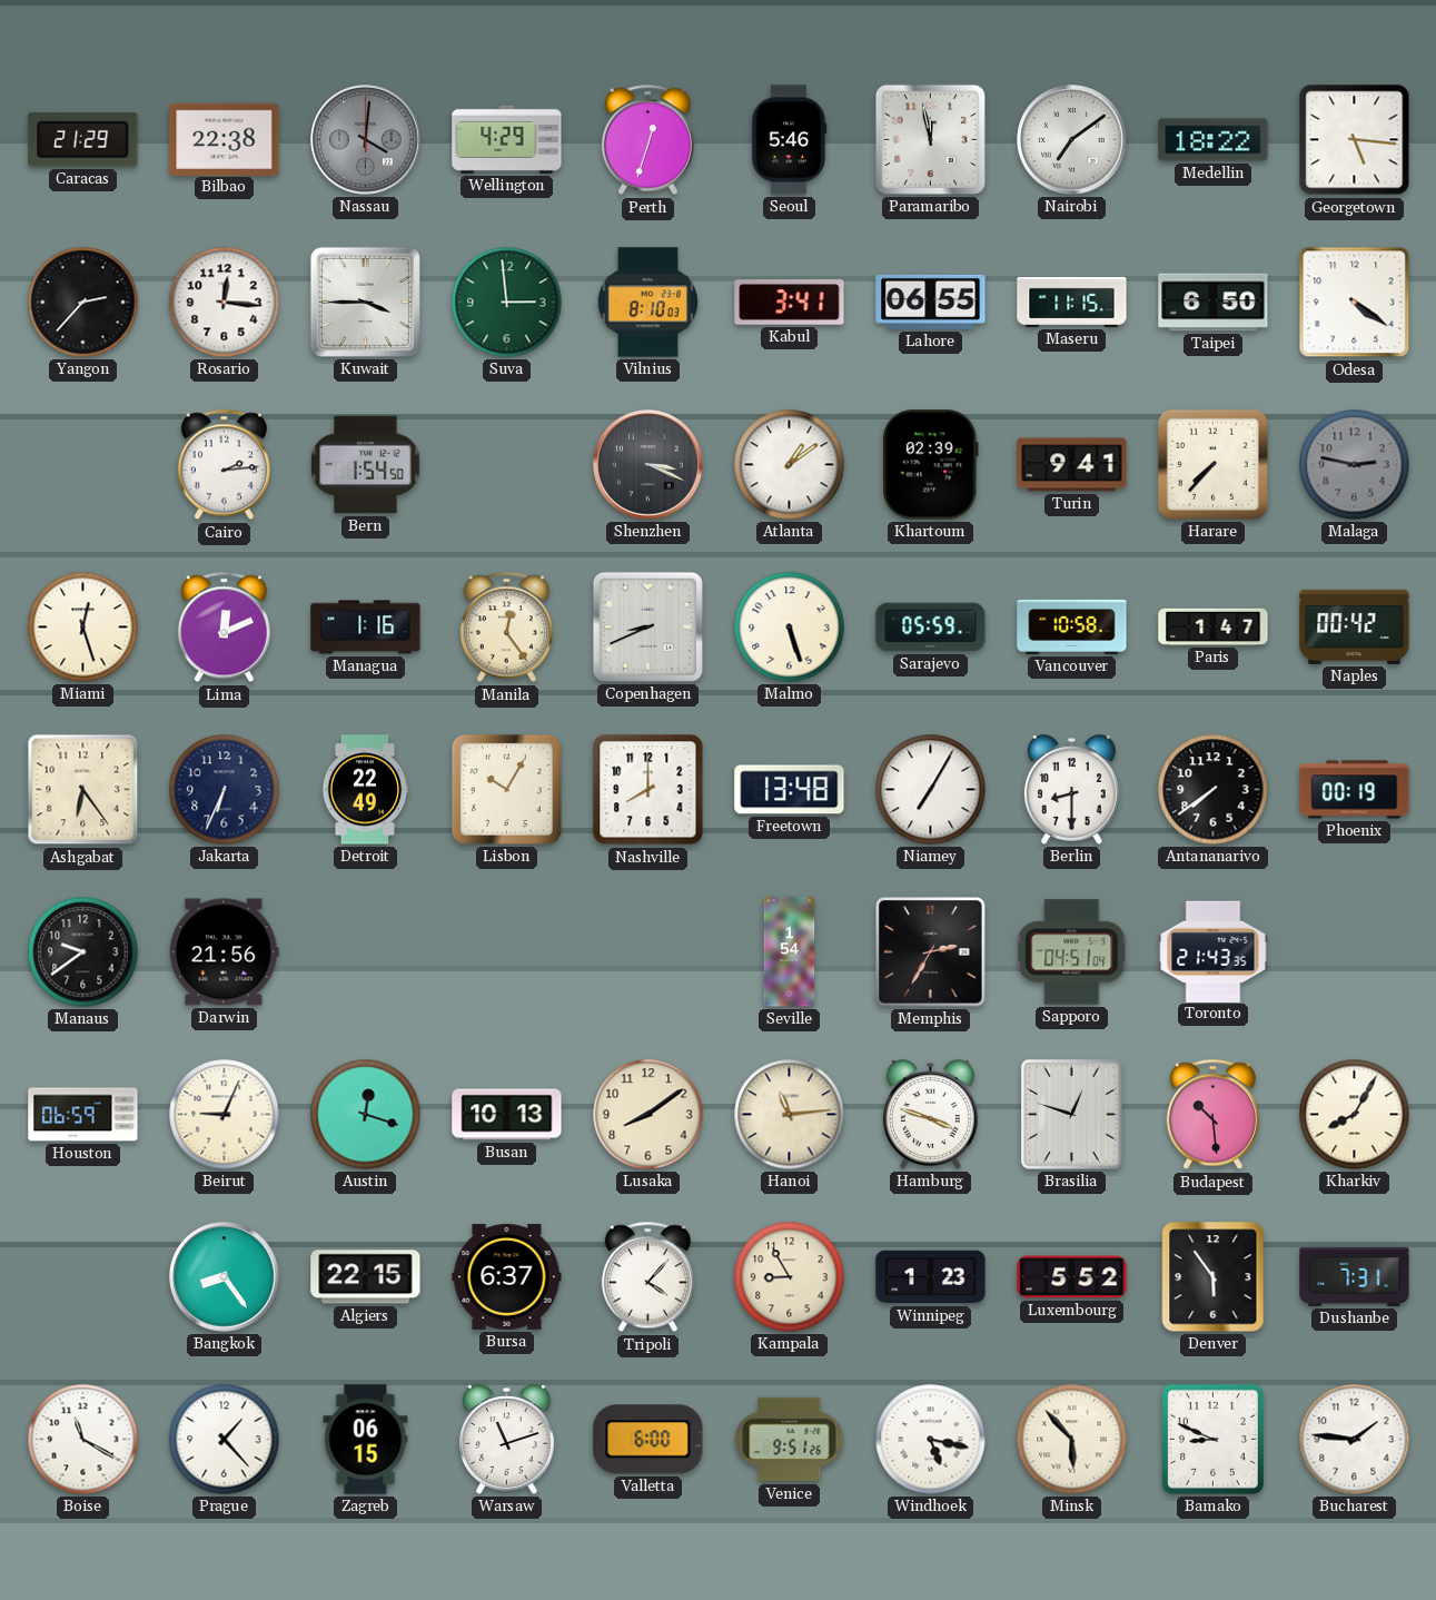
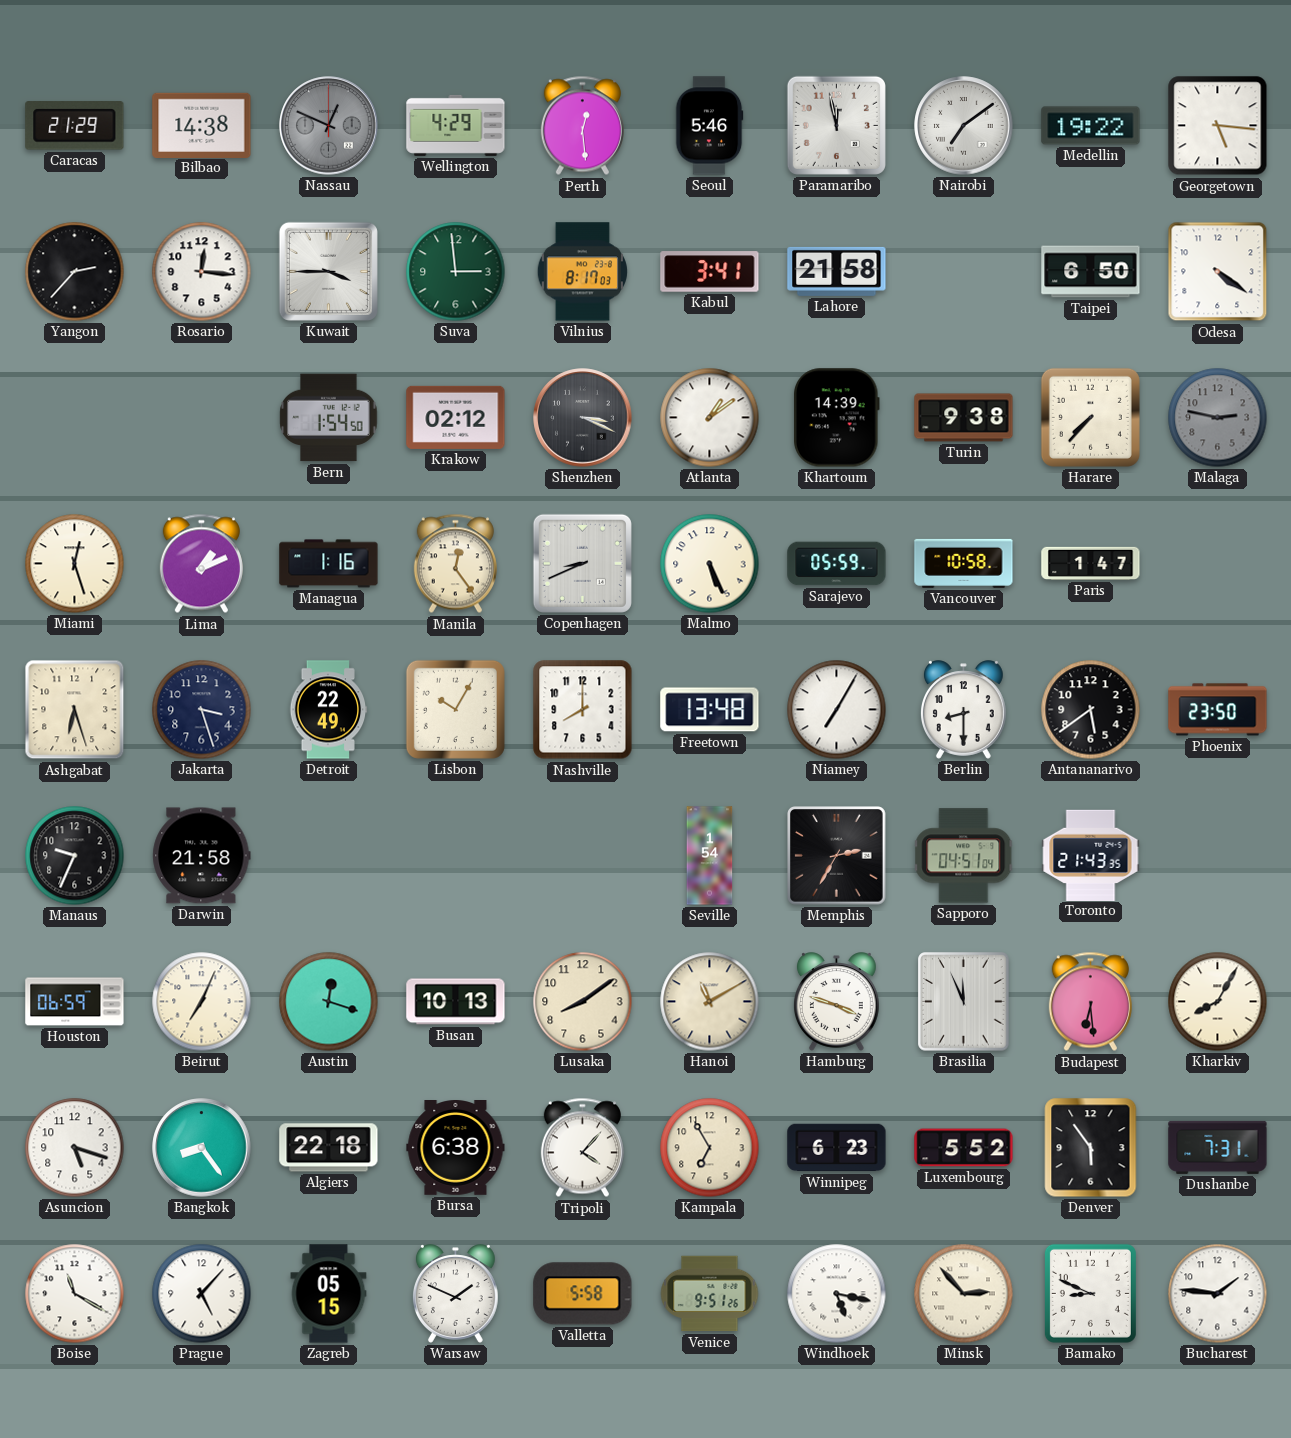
Bilbao: 22:38 -> 14:38 (202, 125)
Nassau: 4:01 -> 12:49 (329, 126)
Perth: 12:33 -> 12:29 (582, 126)
Medellin: 18:22 -> 19:22 (1091, 126)
Vilnius: 8:10 -> 8:17 (582, 272)
Lahore: 06:55 -> 21:58 (837, 271)
Maseru: 11:15 -> none (1072, 302)
Cairo: 2:14 -> none (224, 465)
Krakow: none -> 02:12 (456, 417)
Khartoum: 02:39 -> 14:39 (837, 418)
Turin: 9:41 -> 9:38 (964, 418)
Lima: 12:11 -> 1:11 (201, 564)
Malmo: 5:27 -> 5:26 (710, 564)
Naples: 00:42 -> none (1355, 626)
Ashgabat: 6:24 -> 6:27 (75, 710)
Jakarta: 6:34 -> 3:27 (202, 710)
Antananarivo: 7:39 -> 5:39 (1091, 710)
Phoenix: 00:19 -> 23:50 (1218, 710)
Manaus: 9:39 -> 9:34 (75, 856)
Darwin: 21:56 -> 21:58 (202, 856)
Beirut: 9:04 -> 7:04 (202, 1002)
Hanoi: 11:14 -> 11:10 (710, 1002)
Brasilia: 12:48 -> 11:56 (964, 1002)
Budapest: 10:29 -> 6:29 (1090, 1002)
Asuncion: none -> 5:18 (75, 1148)
Algiers: 22:15 -> 22:18 (329, 1148)
Bursa: 6:37 -> 6:38 (456, 1148)
Kampala: 8:55 -> 6:55 (710, 1148)
Winnipeg: 1:23 -> 6:23 (837, 1148)
Prague: 1:23 -> 5:07 (202, 1294)
Zagreb: 06:15 -> 05:15 (329, 1294)
Warsaw: 11:12 -> 1:49 (455, 1294)
Valletta: 6:00 -> 5:58 (583, 1294)
Minsk: 5:53 -> 2:53 (964, 1294)
